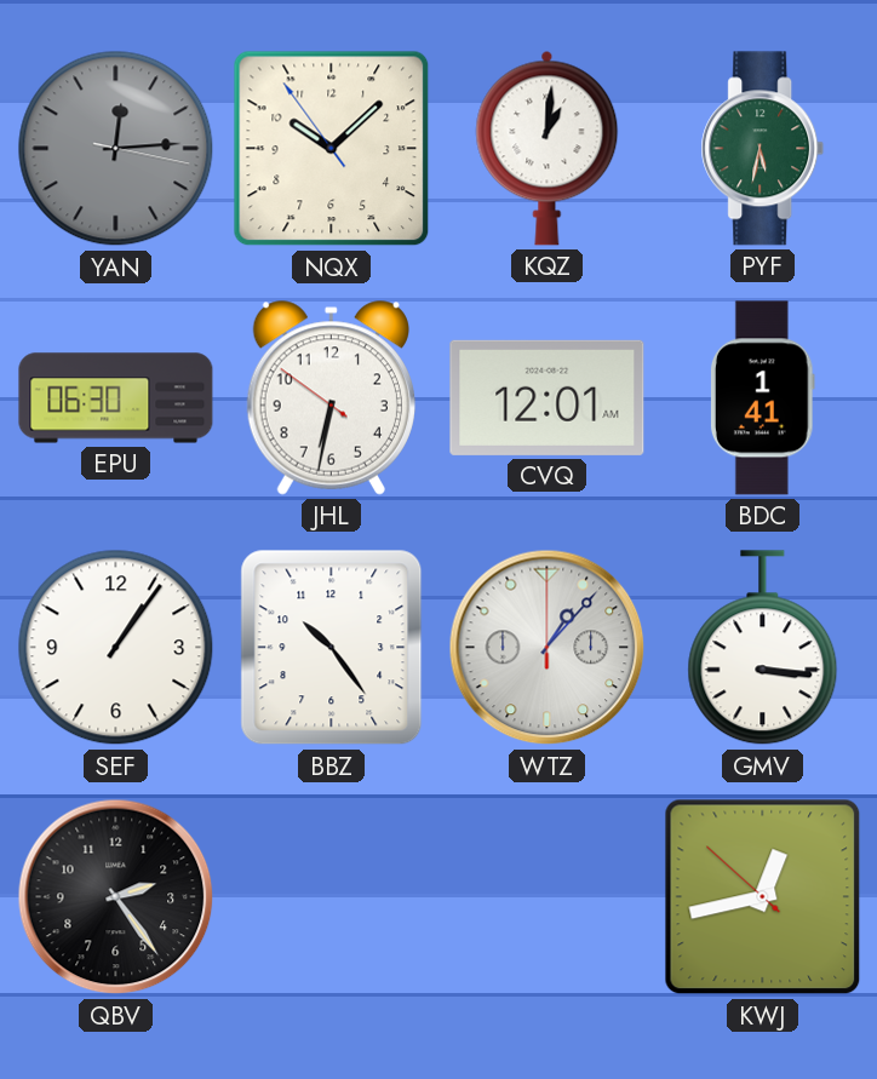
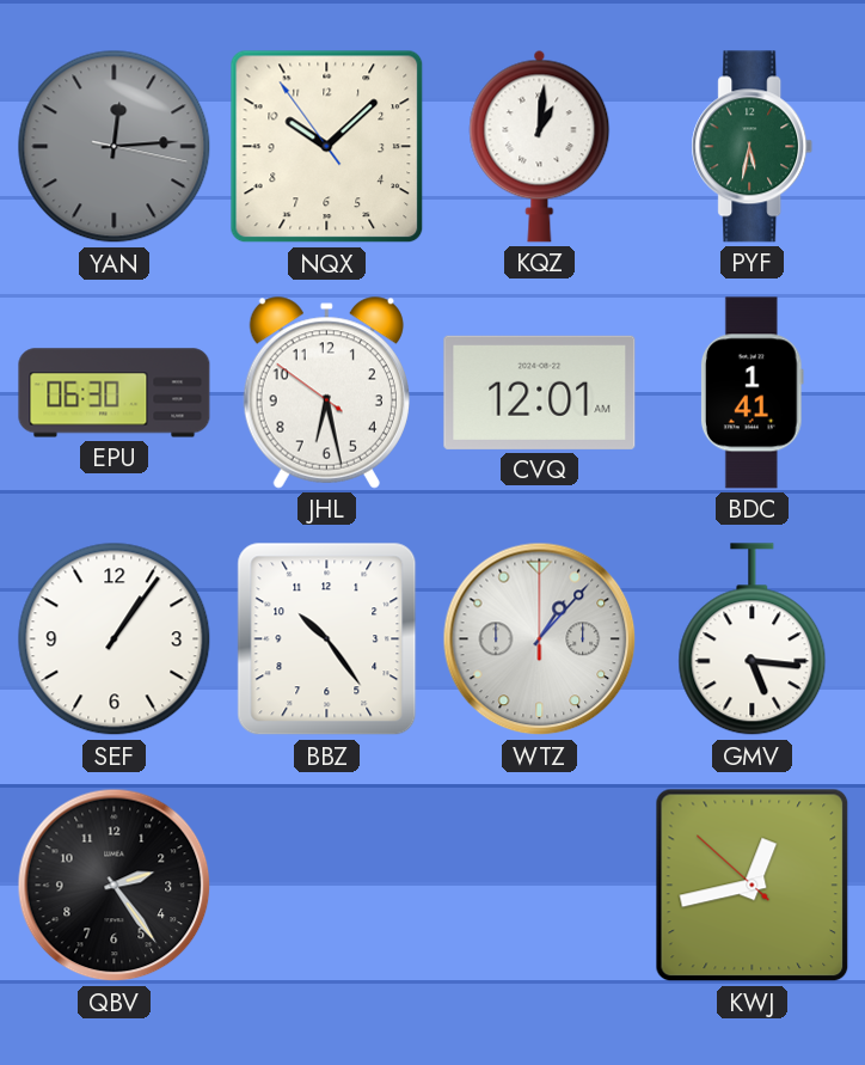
JHL: 6:31 -> 6:27 (326, 393)
GMV: 3:16 -> 5:16 (753, 639)
